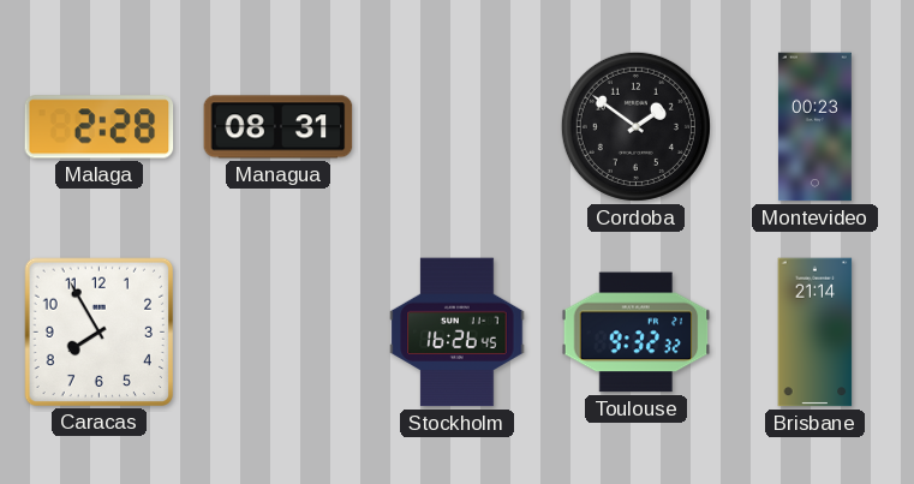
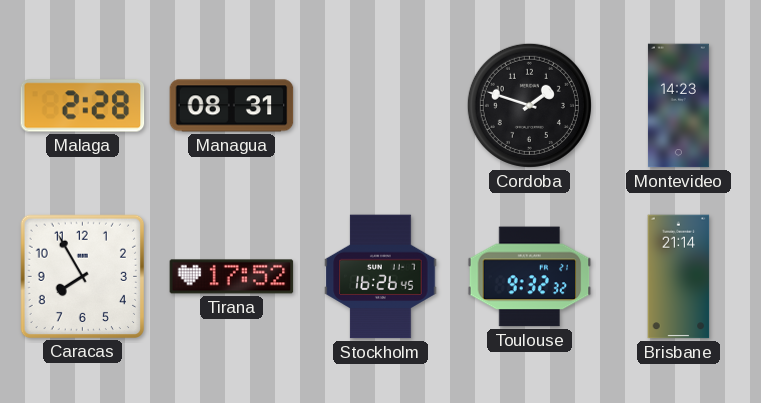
Cordoba: 1:51 -> 1:48 (529, 105)
Montevideo: 00:23 -> 14:23 (678, 106)
Tirana: none -> 17:52 (232, 277)
